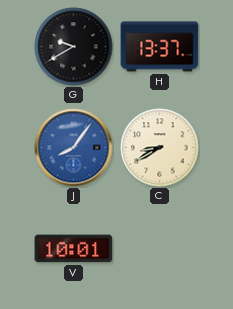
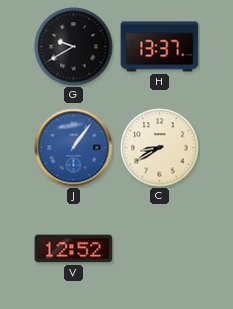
J: 8:06 -> 1:06 (74, 148)
V: 10:01 -> 12:52 (74, 249)
